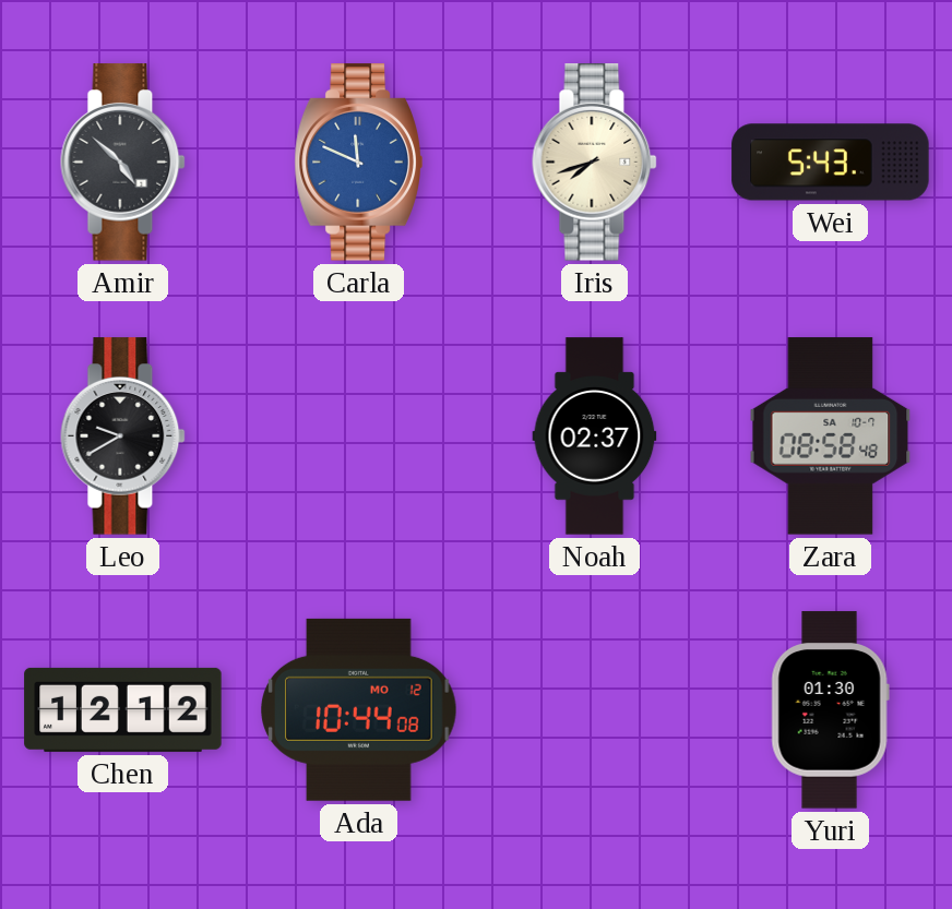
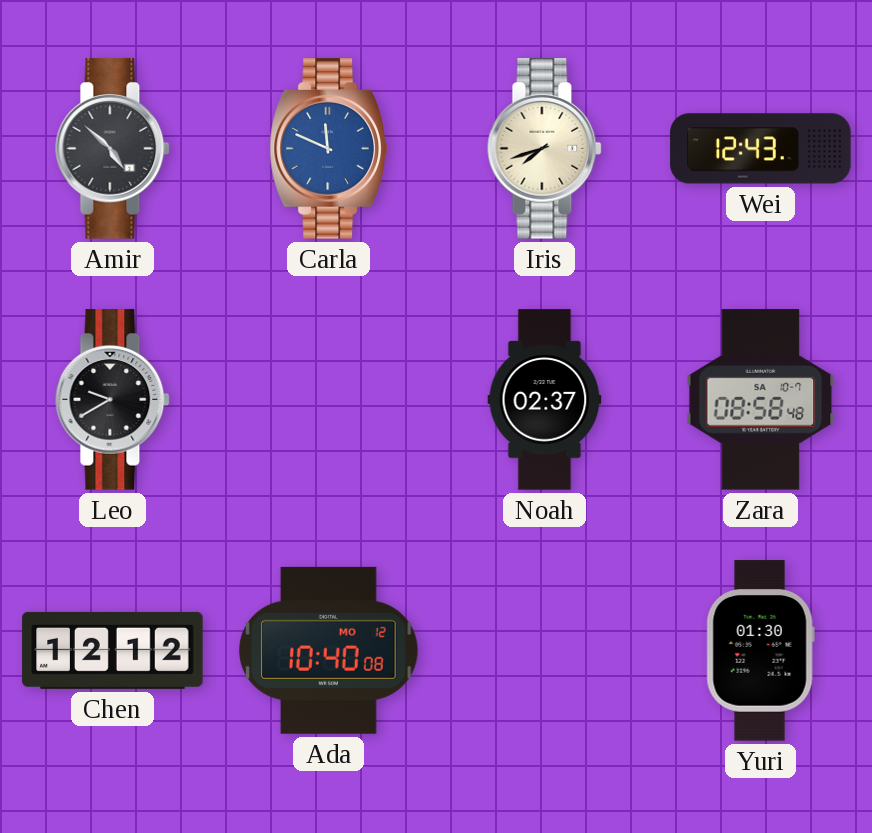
Wei: 5:43 -> 12:43 (761, 149)
Ada: 10:44 -> 10:40 (329, 650)
